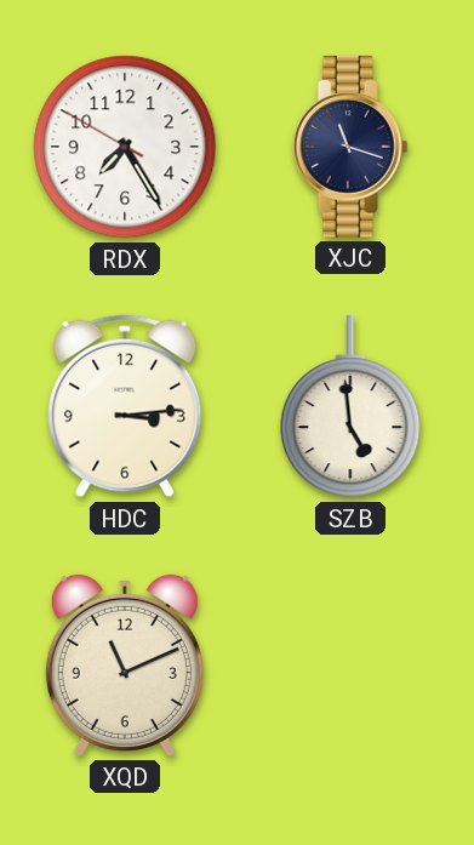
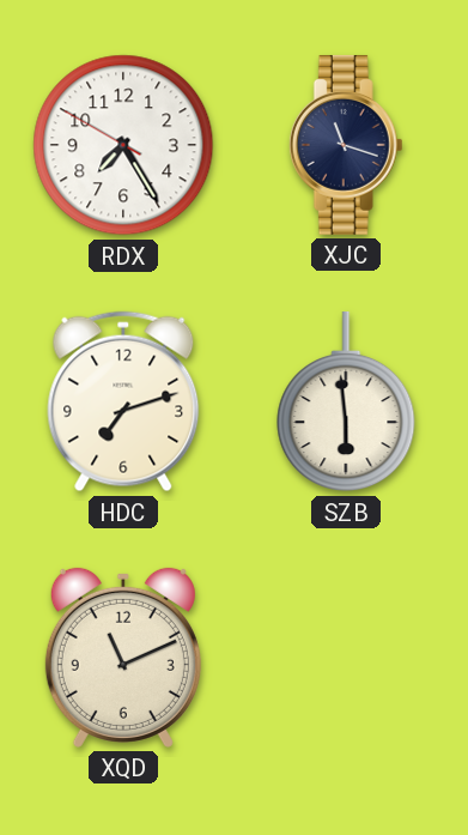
HDC: 3:14 -> 7:12 (123, 401)
SZB: 4:59 -> 5:59 (346, 401)
